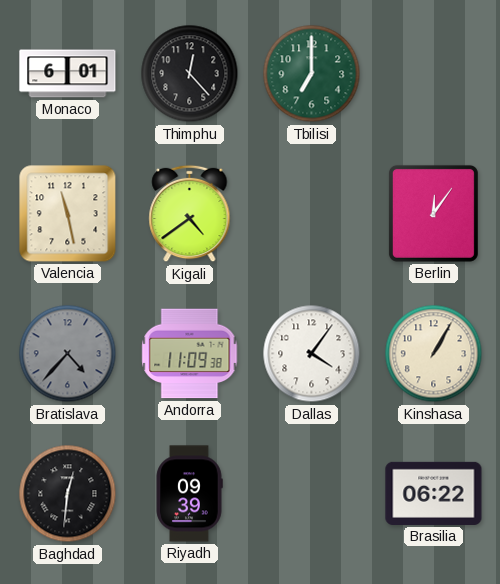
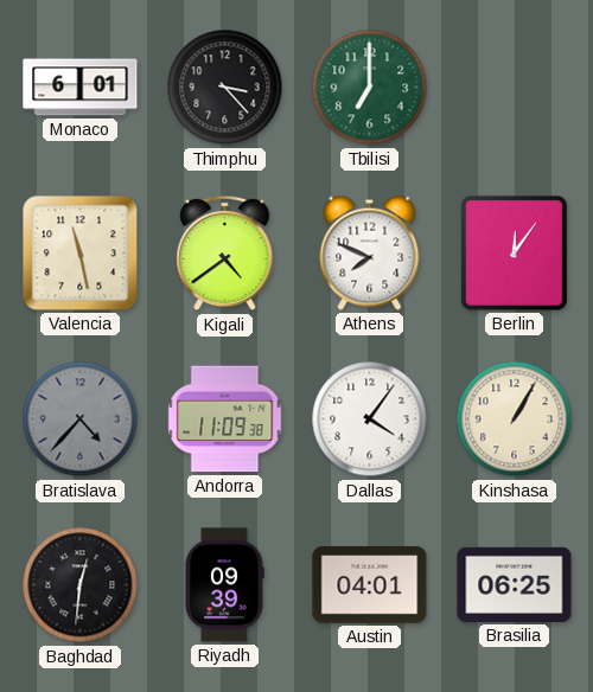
Thimphu: 12:23 -> 3:23 (225, 88)
Athens: none -> 7:49 (370, 252)
Austin: none -> 04:01 (370, 585)
Brasilia: 06:22 -> 06:25 (515, 584)
